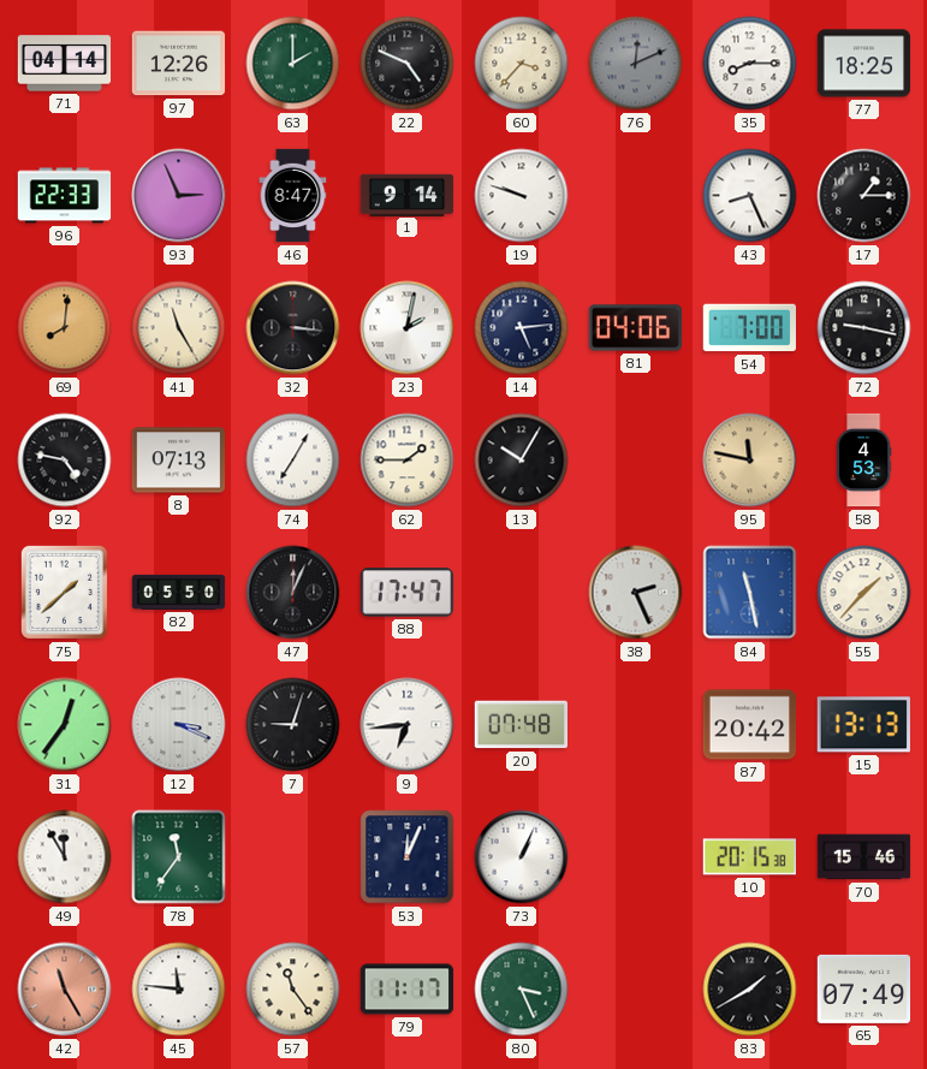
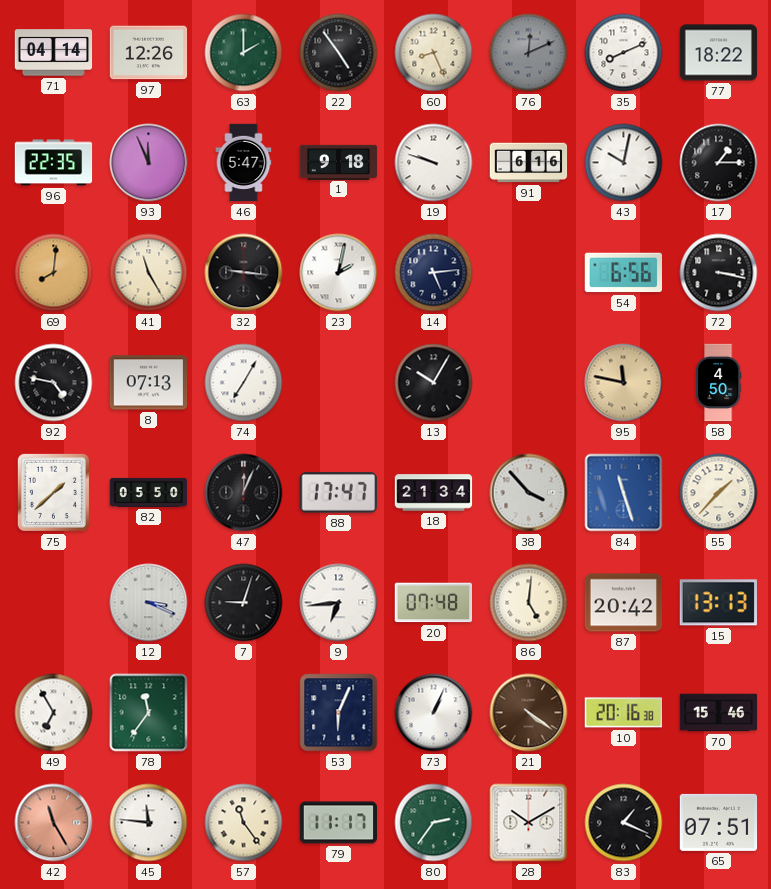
22: 4:49 -> 4:54 (339, 53)
60: 3:37 -> 8:26 (434, 53)
35: 8:15 -> 8:11 (624, 53)
77: 18:25 -> 18:22 (719, 53)
96: 22:33 -> 22:35 (54, 163)
93: 2:56 -> 11:56 (149, 163)
46: 8:47 -> 5:47 (244, 163)
1: 9:14 -> 9:18 (339, 162)
91: none -> 6:16 (529, 163)
43: 8:26 -> 10:02 (624, 163)
32: 3:16 -> 9:16 (244, 273)
81: 04:06 -> none (636, 328)
54: 7:00 -> 6:56 (623, 273)
72: 9:17 -> 3:17 (719, 273)
62: 1:45 -> none (408, 461)
58: 4:53 -> 4:50 (718, 383)
18: none -> 21:34 (434, 493)
38: 2:26 -> 3:53 (529, 493)
84: 11:28 -> 11:27 (624, 493)
31: 12:36 -> none (65, 725)
86: none -> 5:01 (529, 603)
49: 11:55 -> 6:55 (54, 713)
53: 12:04 -> 6:04 (339, 713)
21: none -> 4:21 (529, 713)
10: 20:15 -> 20:16 (623, 713)
80: 3:26 -> 2:36 (434, 823)
28: none -> 10:10 (529, 823)
83: 1:40 -> 1:19 (624, 823)
65: 07:49 -> 07:51 (719, 822)
